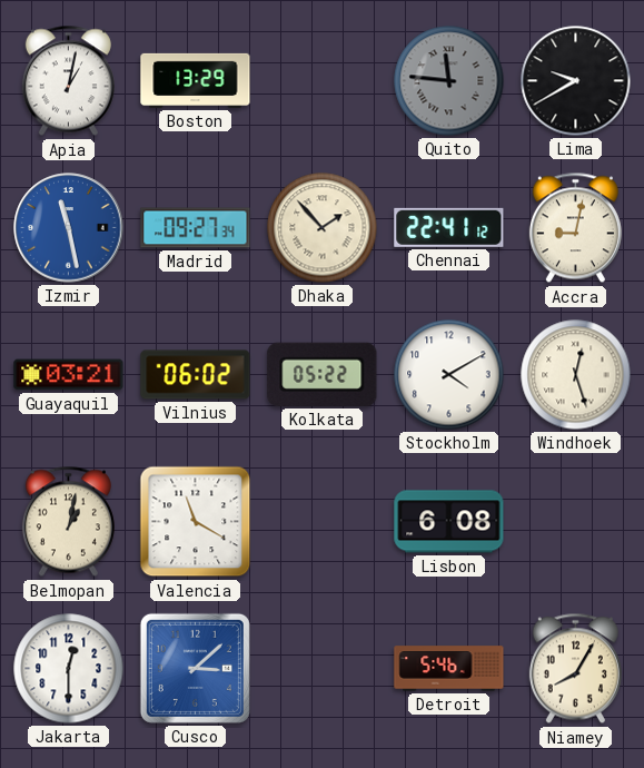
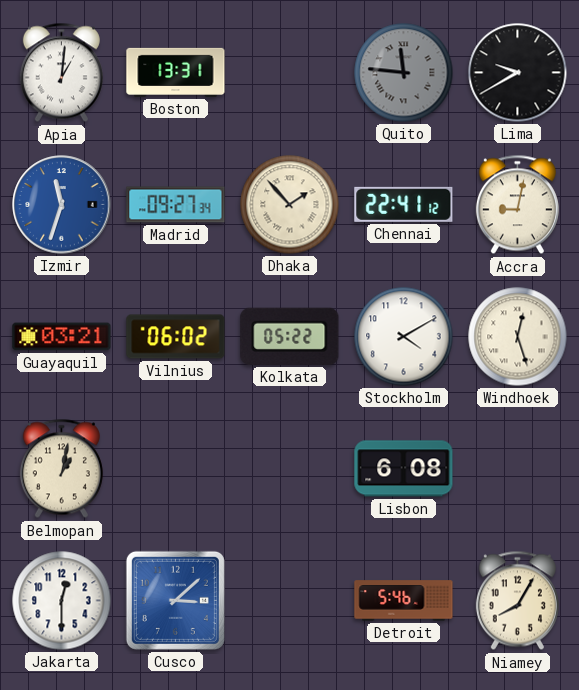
Apia: 1:02 -> 1:01 (61, 73)
Boston: 13:29 -> 13:31 (176, 72)
Izmir: 11:28 -> 11:33 (62, 205)
Valencia: 11:20 -> none (196, 522)
